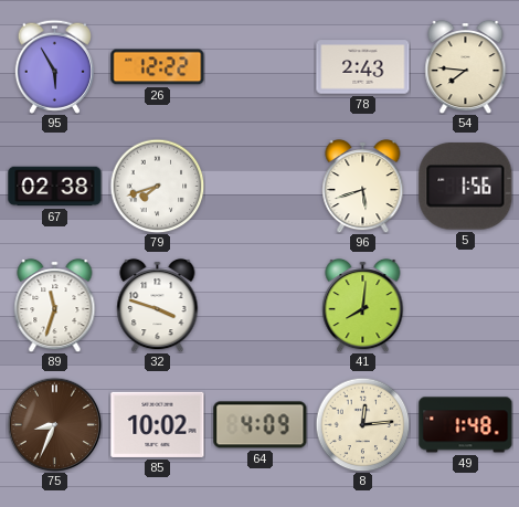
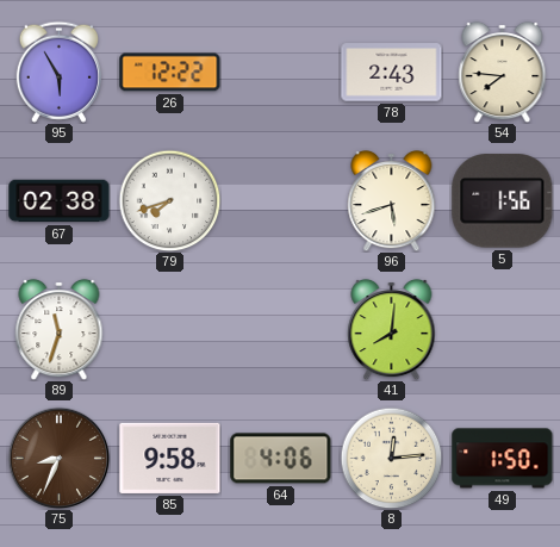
32: 3:48 -> none (158, 305)
85: 10:02 -> 9:58 (170, 458)
64: 4:09 -> 4:06 (281, 459)
49: 1:48 -> 1:50 (503, 459)
